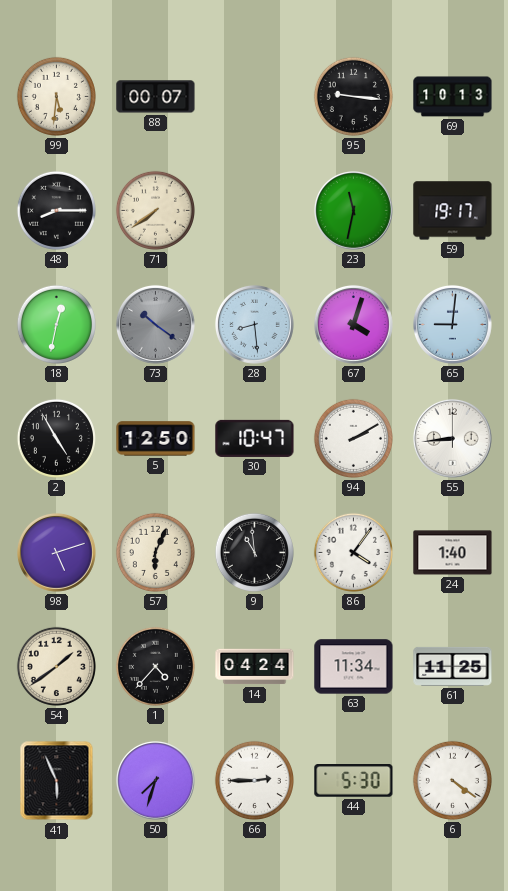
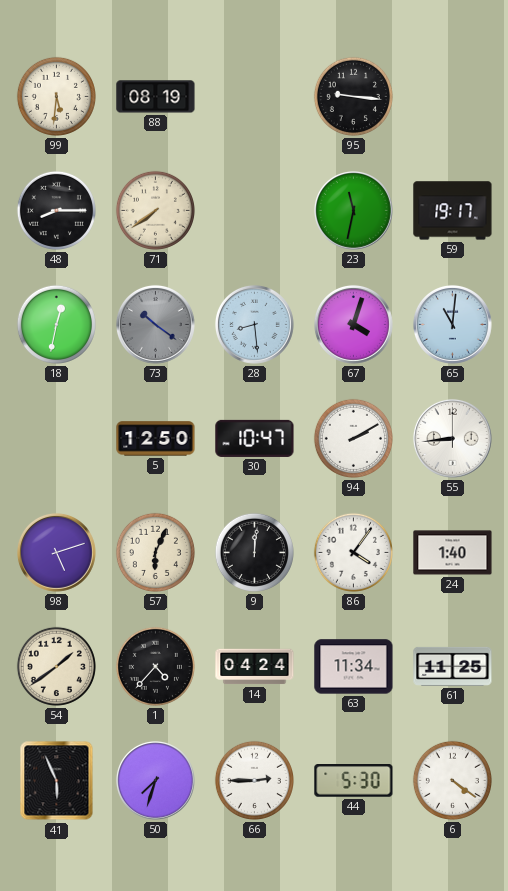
88: 00:07 -> 08:19 (156, 97)
69: 10:13 -> none (453, 97)
65: 9:01 -> 11:01 (453, 325)
2: 4:55 -> none (56, 438)
9: 10:59 -> 12:01 (254, 552)
